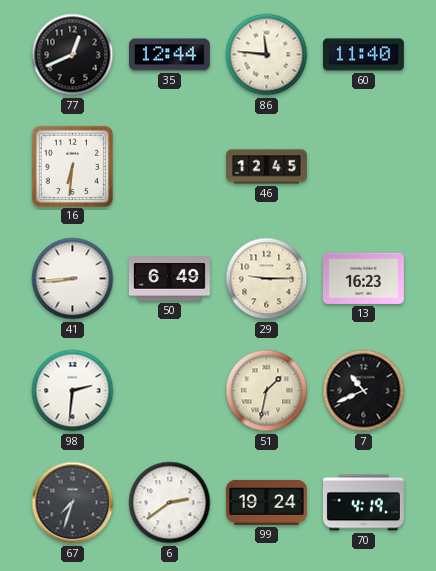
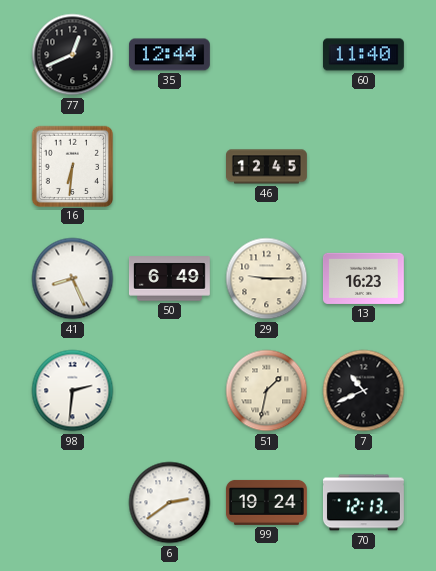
86: 11:46 -> none (267, 55)
41: 8:44 -> 8:26 (73, 279)
67: 7:33 -> none (73, 503)
70: 4:19 -> 12:13 (363, 503)
